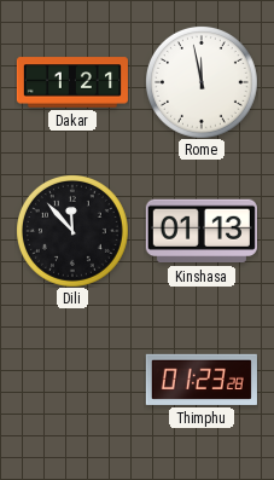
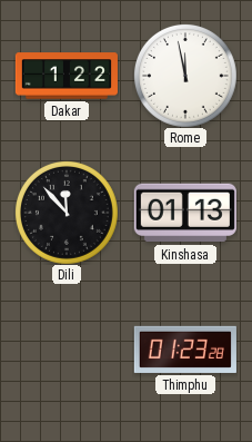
Dakar: 1:21 -> 1:22 (67, 76)
